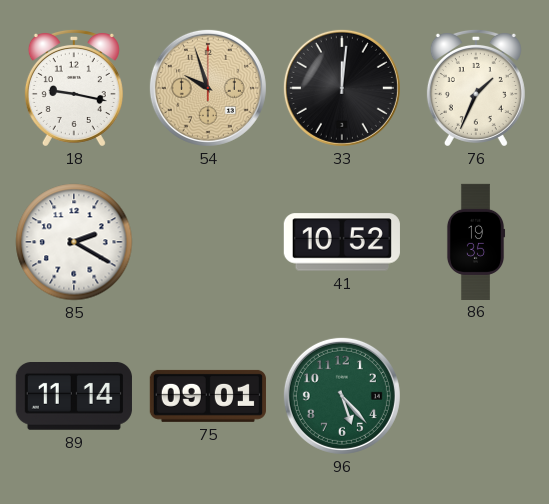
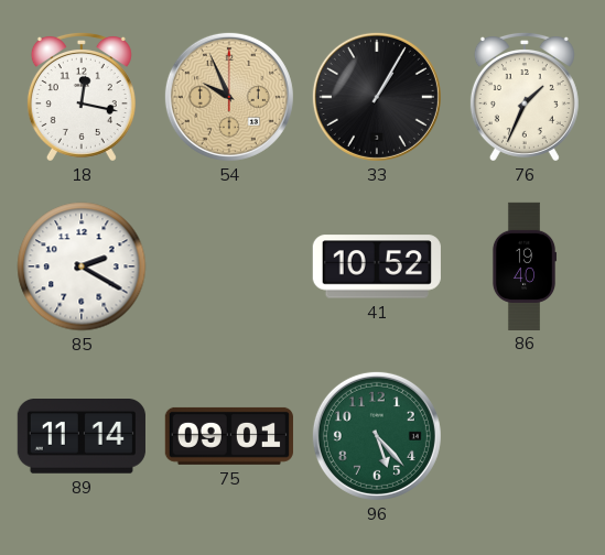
18: 9:17 -> 12:17 (82, 96)
54: 9:57 -> 9:56 (229, 97)
33: 12:01 -> 1:05 (377, 97)
86: 19:35 -> 19:40 (525, 265)
